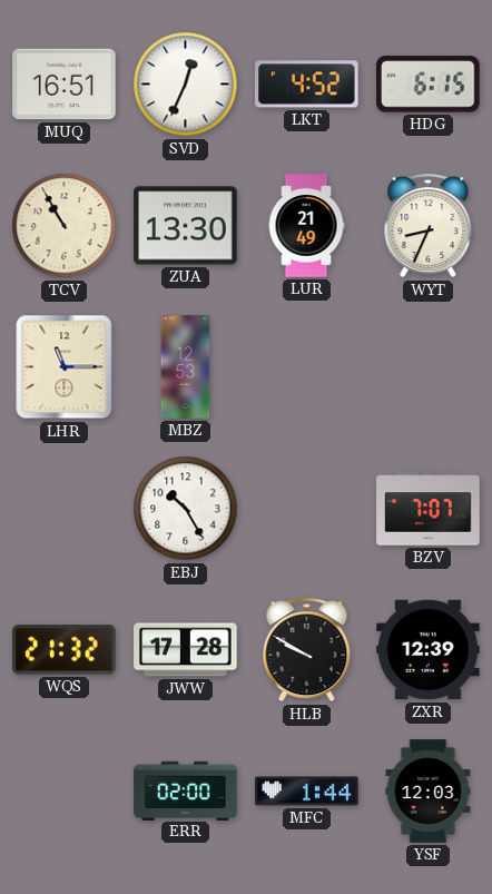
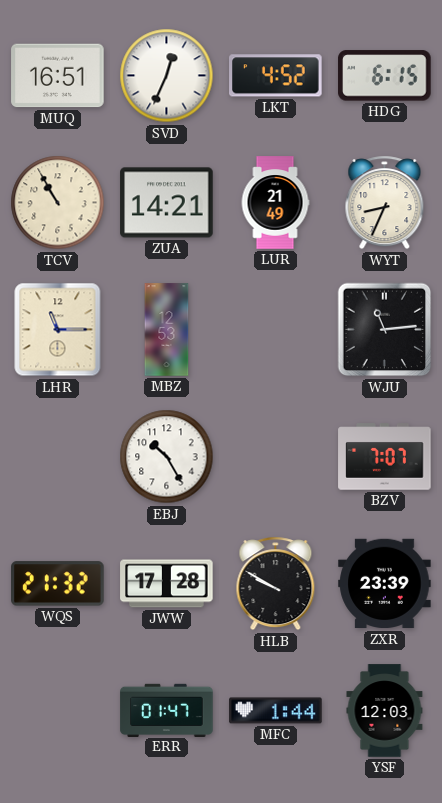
ZUA: 13:30 -> 14:21 (167, 203)
WJU: none -> 11:14 (385, 330)
ZXR: 12:39 -> 23:39 (385, 584)
ERR: 02:00 -> 01:47 (167, 710)
